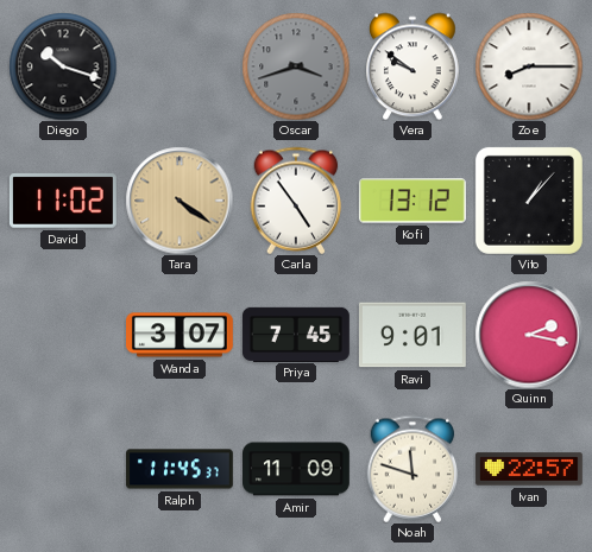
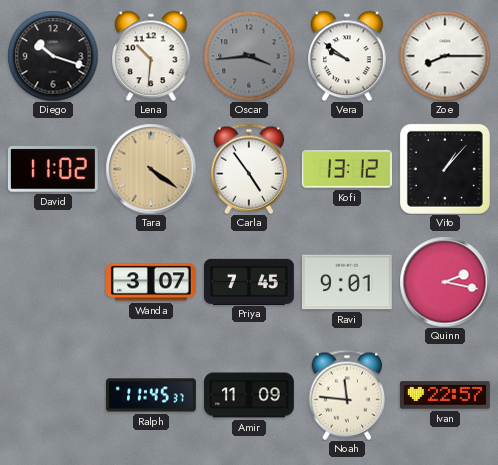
Lena: none -> 10:31 (152, 56)
Oscar: 3:42 -> 3:44 (249, 56)
Noah: 11:48 -> 11:46 (347, 395)
